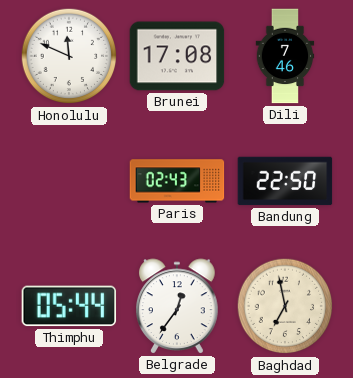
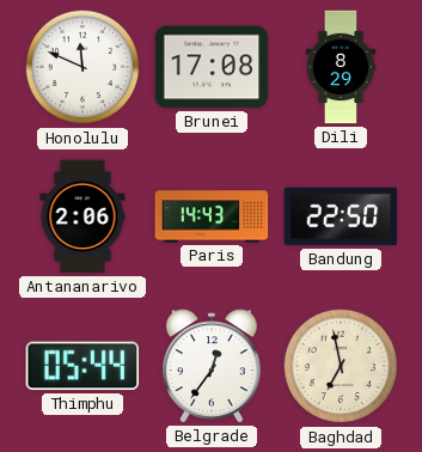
Dili: 7:46 -> 8:29 (341, 67)
Antananarivo: none -> 2:06 (82, 216)
Paris: 02:43 -> 14:43 (212, 216)
